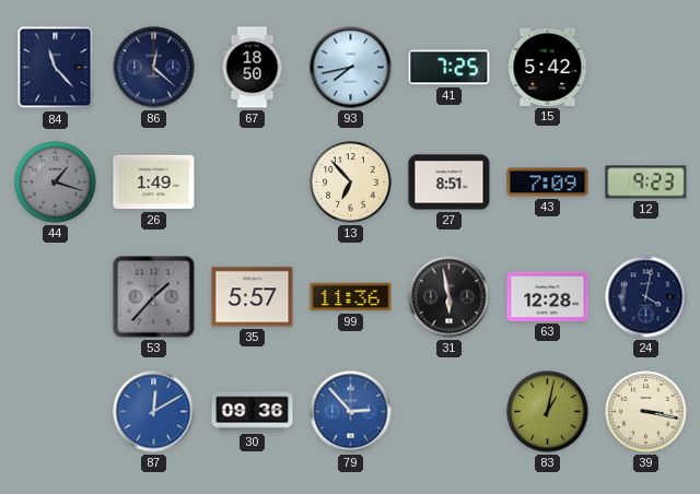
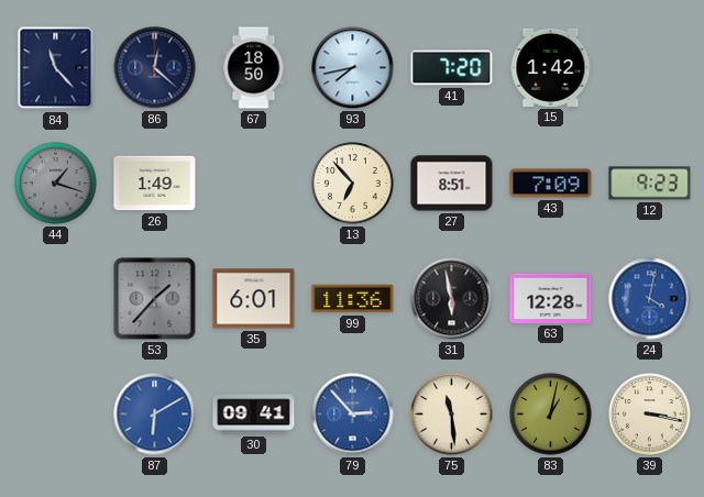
41: 7:25 -> 7:20 (452, 68)
15: 5:42 -> 1:42 (551, 67)
35: 5:57 -> 6:01 (254, 299)
24 dial: navy -> blue (650, 299)
87: 12:10 -> 6:10 (155, 415)
30: 09:36 -> 09:41 (254, 415)
75: none -> 11:29 (452, 415)
